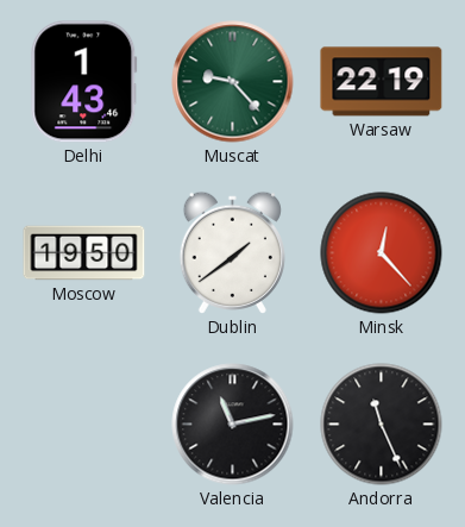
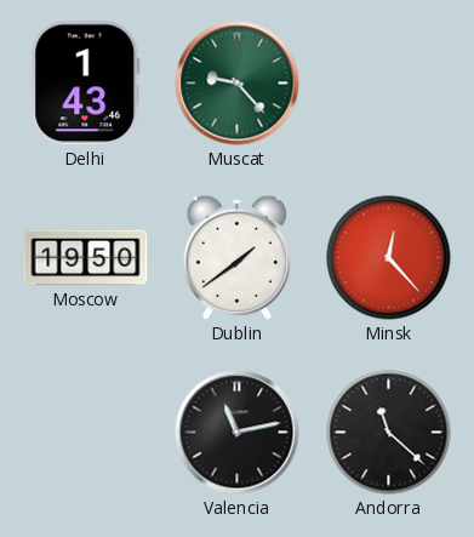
Warsaw: 22:19 -> none (382, 82)
Andorra: 11:26 -> 11:22 (389, 433)
